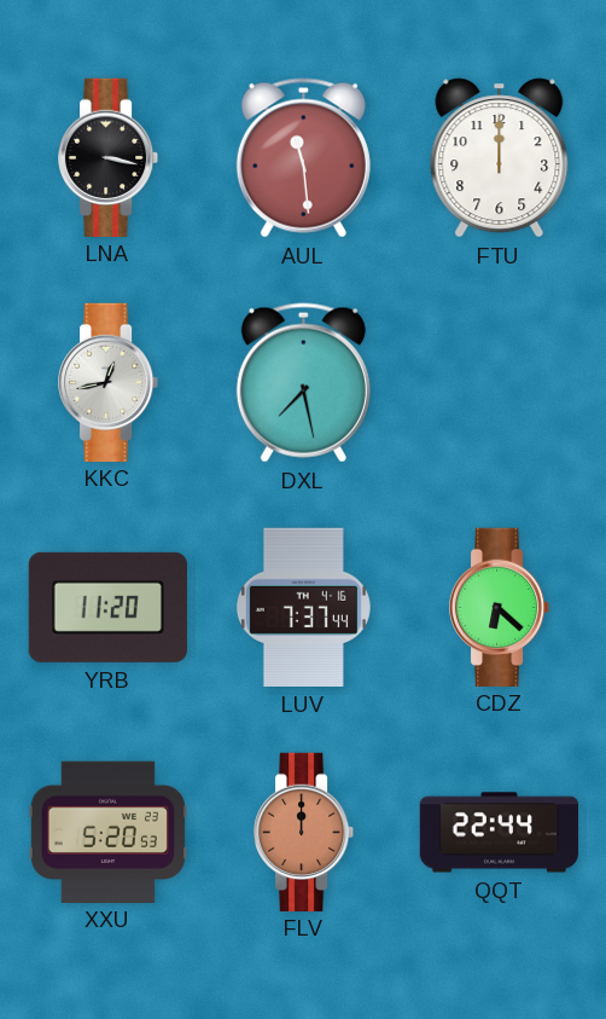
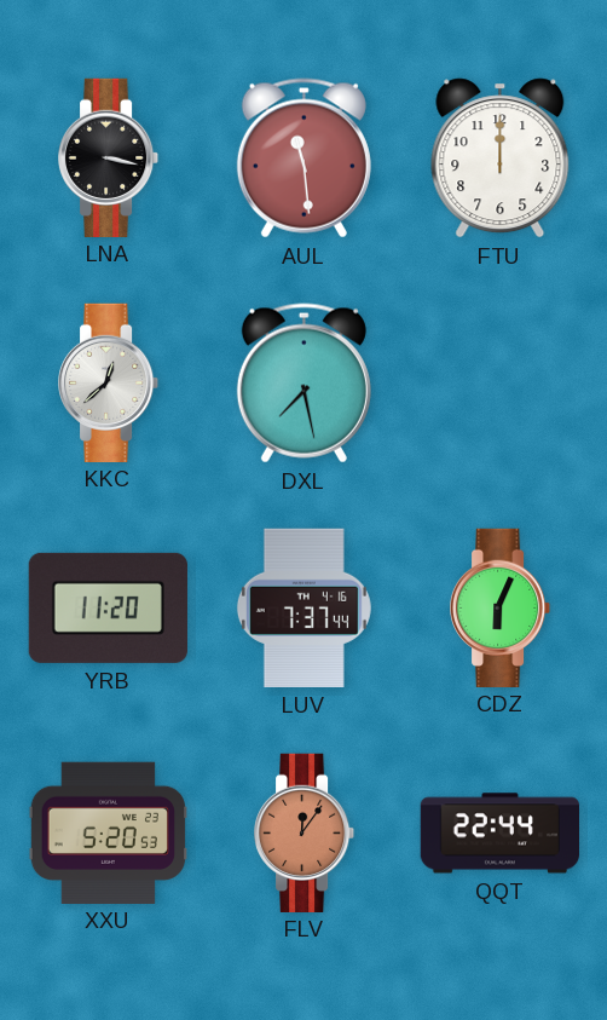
KKC: 12:43 -> 12:38 (110, 382)
CDZ: 6:22 -> 6:04 (502, 607)
FLV: 12:00 -> 12:06 (306, 832)
